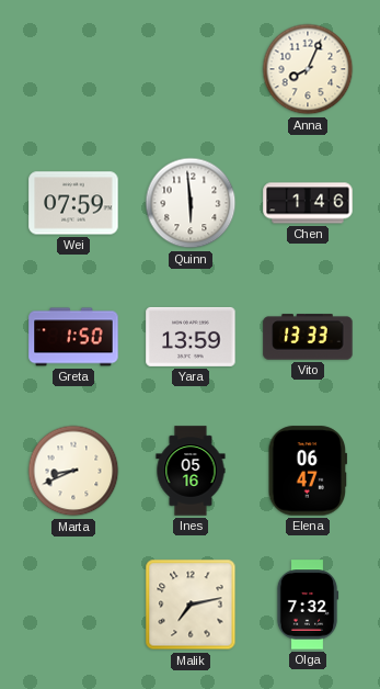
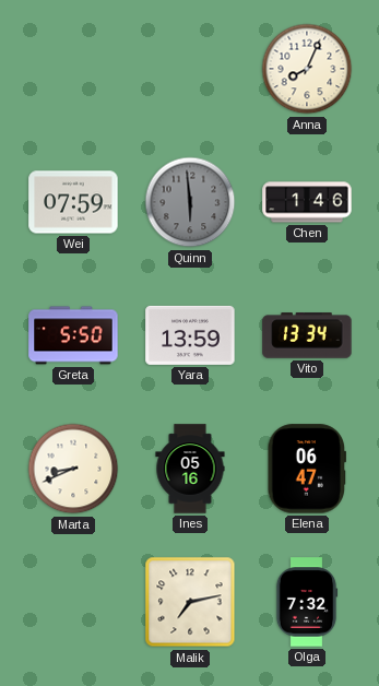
Quinn dial: white -> grey (190, 202)
Greta: 1:50 -> 5:50 (73, 335)
Vito: 13:33 -> 13:34 (307, 335)
